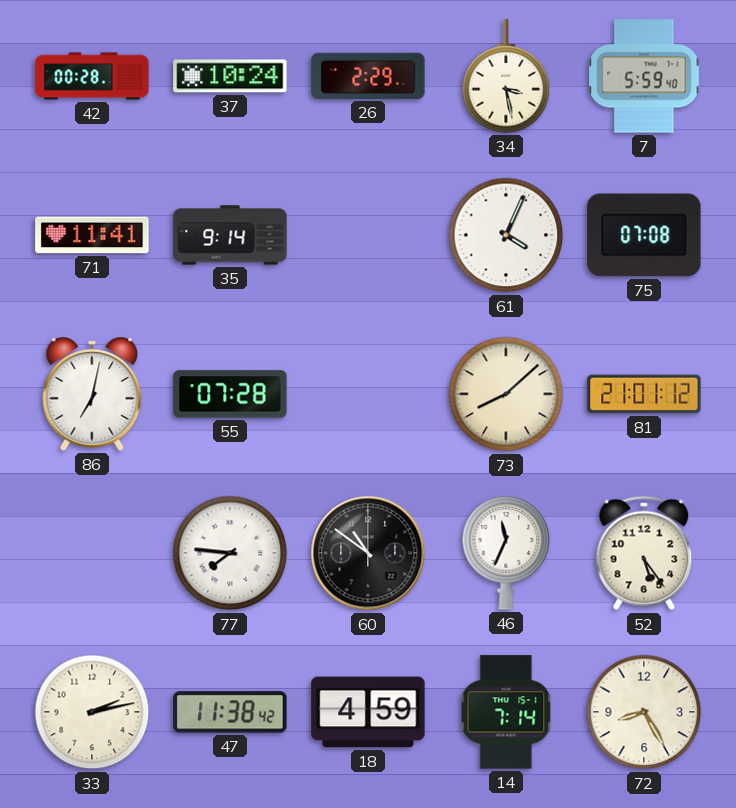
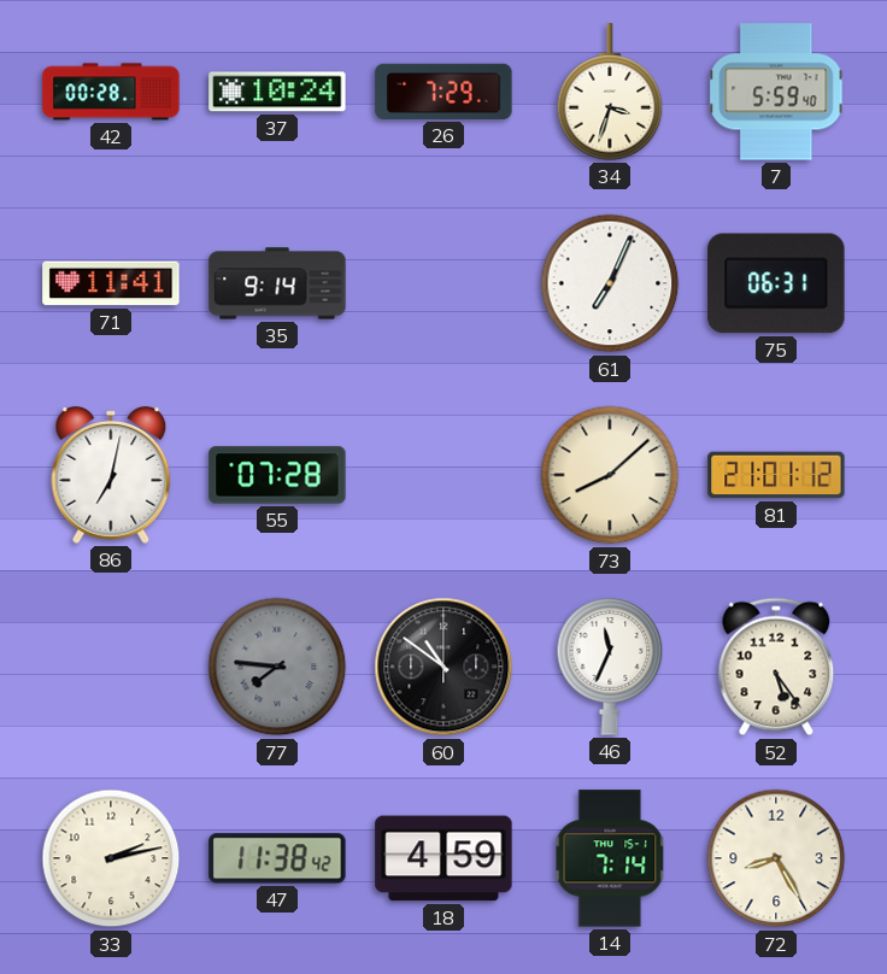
26: 2:29 -> 7:29 (444, 92)
34: 3:28 -> 3:33 (610, 92)
61: 4:04 -> 7:04 (610, 283)
75: 07:08 -> 06:31 (776, 283)
77 dial: white -> grey (277, 667)
